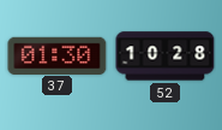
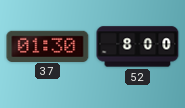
52: 10:28 -> 8:00 (138, 47)
